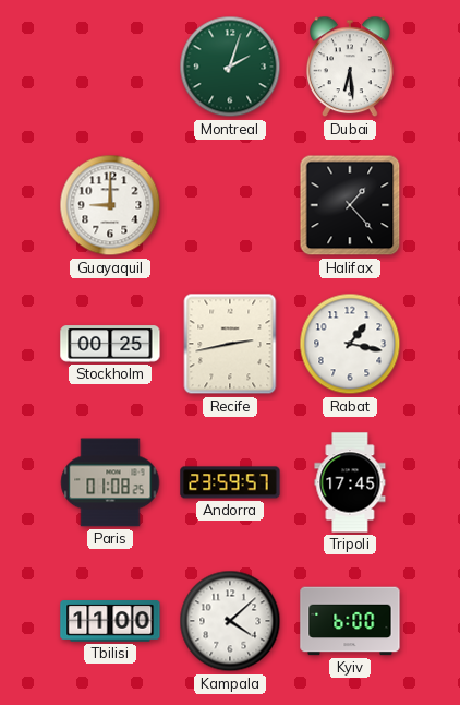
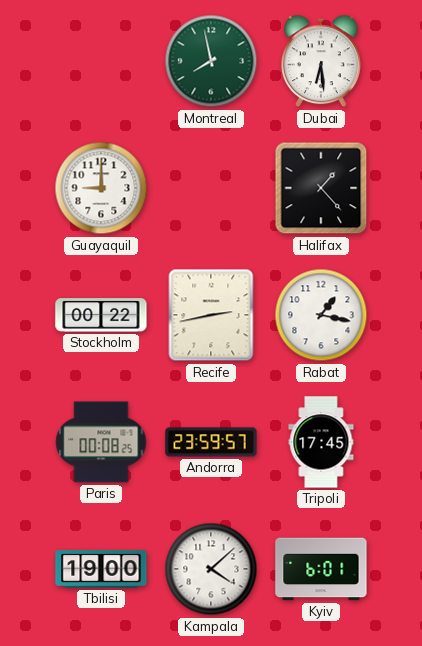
Montreal: 2:03 -> 7:58 (211, 61)
Stockholm: 00:25 -> 00:22 (101, 315)
Paris: 01:08 -> 00:08 (101, 442)
Tbilisi: 11:00 -> 19:00 (101, 569)
Kyiv: 6:00 -> 6:01 (321, 569)
